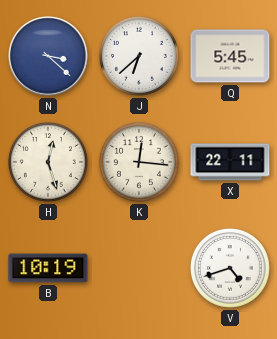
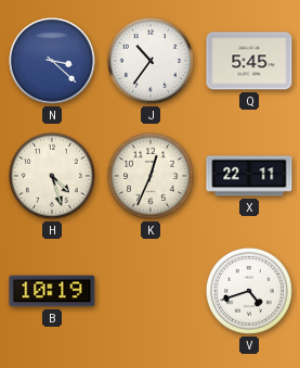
J: 6:38 -> 10:36 (151, 61)
H: 12:27 -> 4:27 (52, 176)
K: 12:16 -> 12:34 (151, 176)
